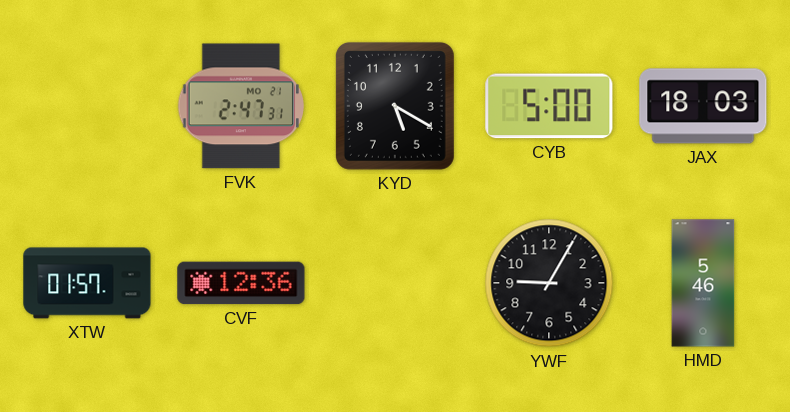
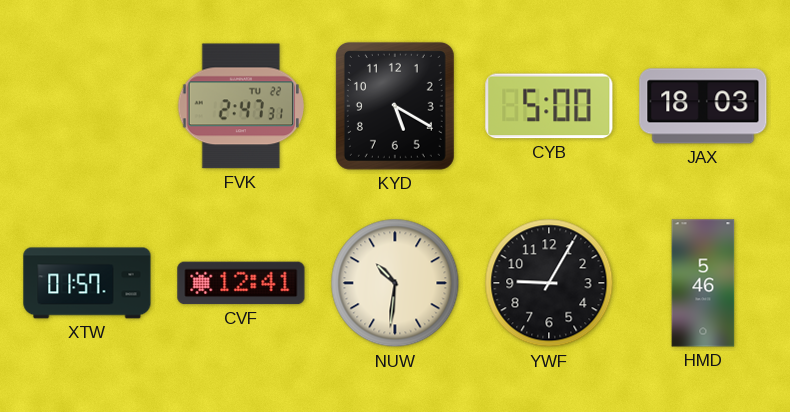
FVK date: MO 21 -> TU 22 (240, 106)
CVF: 12:36 -> 12:41 (241, 283)
NUW: none -> 10:31 (395, 283)
